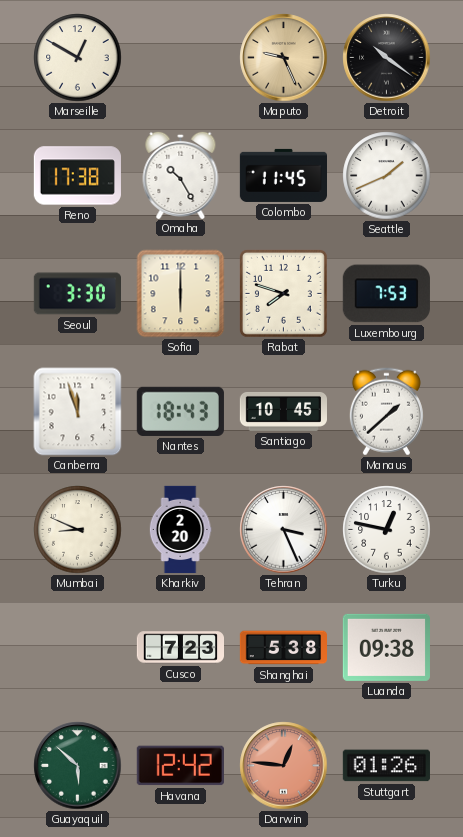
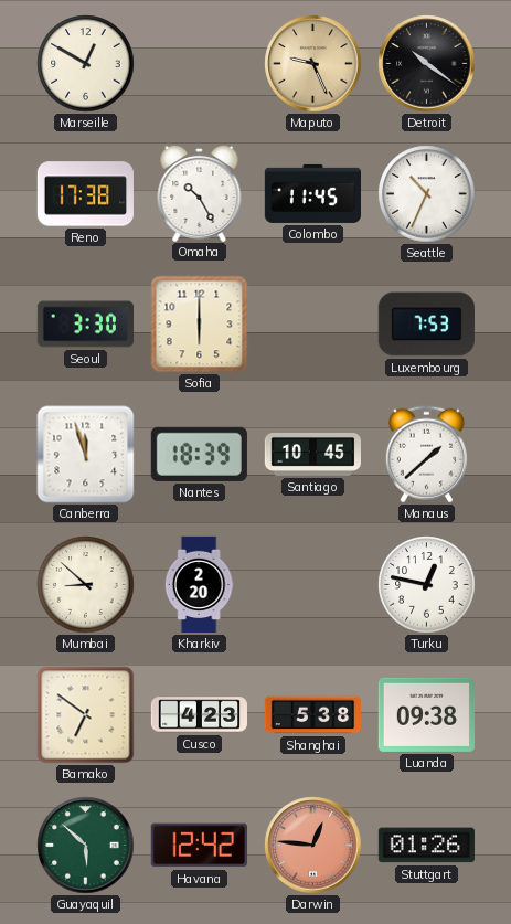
Seattle: 1:41 -> 10:34 (427, 194)
Rabat: 7:48 -> none (283, 293)
Nantes: 18:43 -> 18:39 (199, 454)
Mumbai: 8:49 -> 8:52 (86, 585)
Tehran: 3:26 -> none (284, 530)
Bamako: none -> 6:51 (86, 715)
Cusco: 7:23 -> 4:23 (200, 715)
